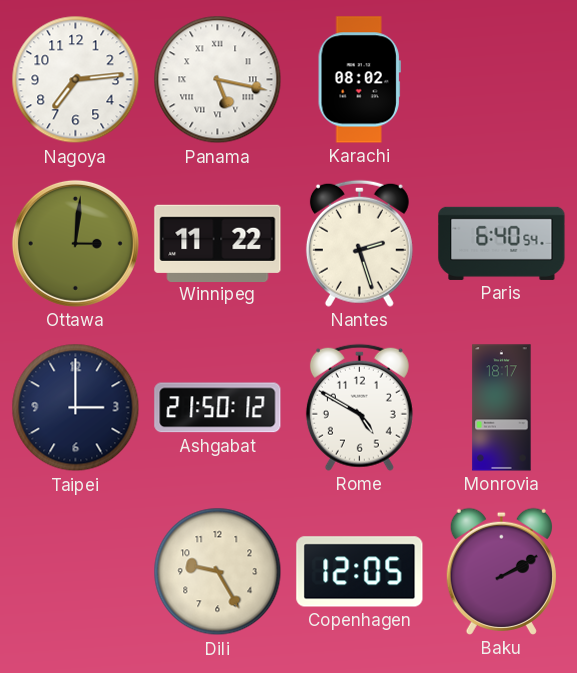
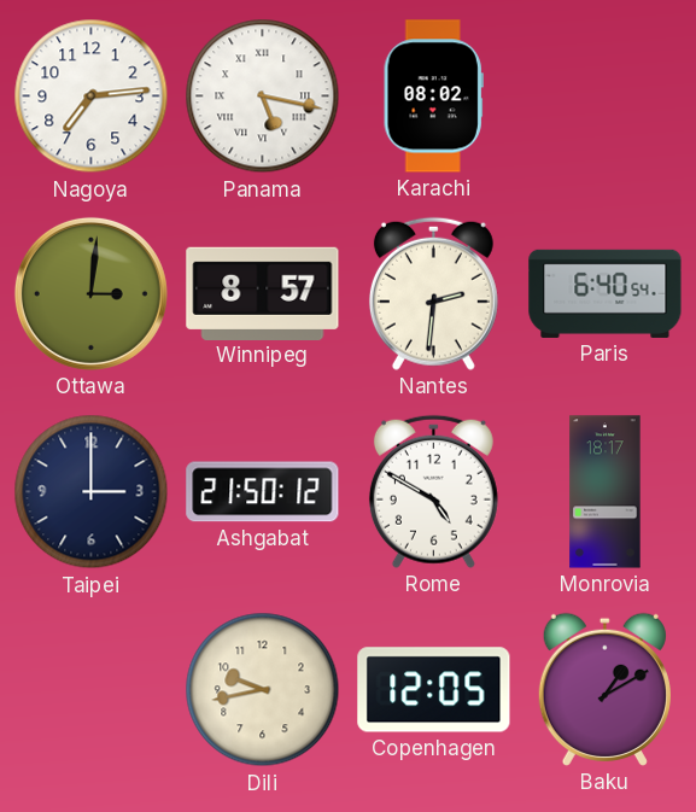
Winnipeg: 11:22 -> 8:57 (263, 293)
Nantes: 2:27 -> 2:31 (433, 293)
Dili: 9:25 -> 9:43 (263, 690)
Baku: 2:10 -> 1:10 (604, 689)
